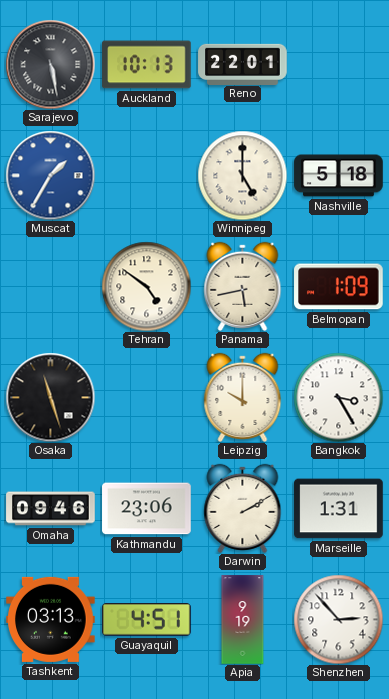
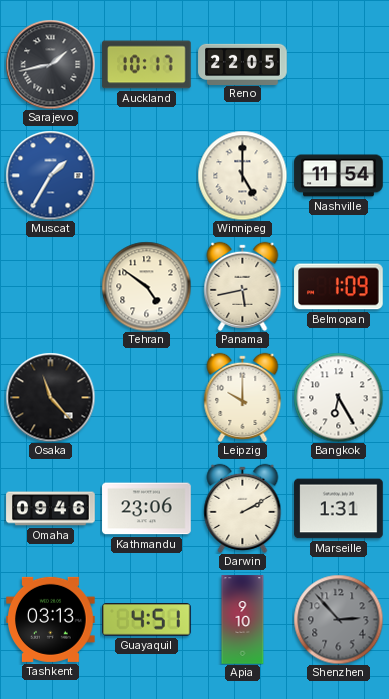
Sarajevo: 5:28 -> 1:43 (50, 64)
Auckland: 10:13 -> 10:17 (147, 65)
Reno: 22:01 -> 22:05 (243, 64)
Nashville: 5:18 -> 11:54 (339, 176)
Osaka: 11:27 -> 11:23 (50, 397)
Bangkok: 3:25 -> 6:25 (338, 397)
Apia: 9:19 -> 9:10 (243, 620)
Shenzhen dial: white -> grey (338, 619)
